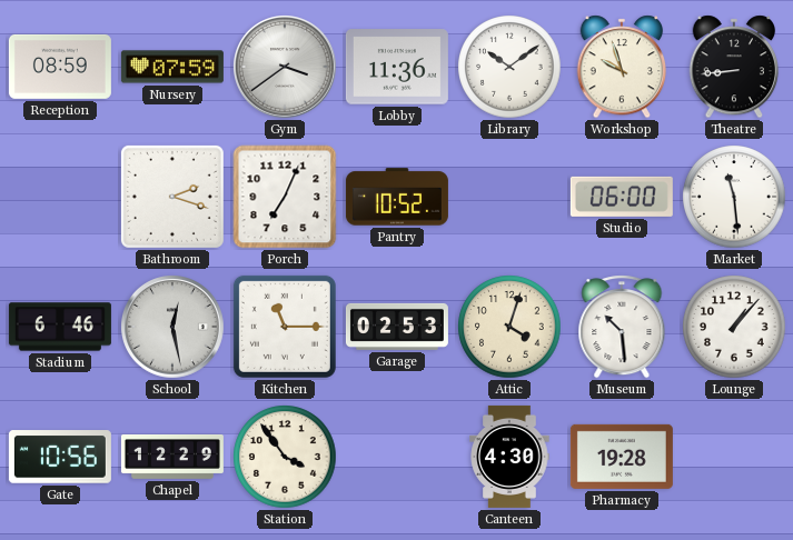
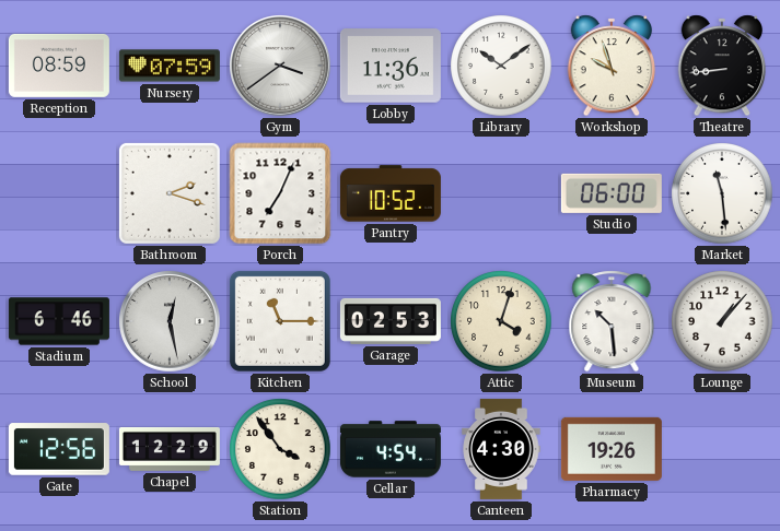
Gate: 10:56 -> 12:56 (59, 449)
Cellar: none -> 4:54 (391, 449)
Pharmacy: 19:28 -> 19:26 (612, 449)
